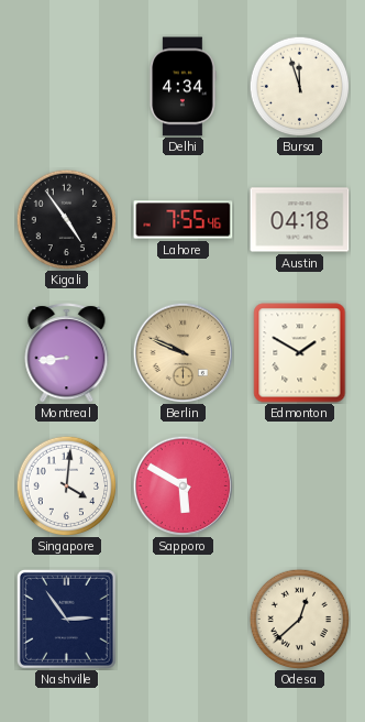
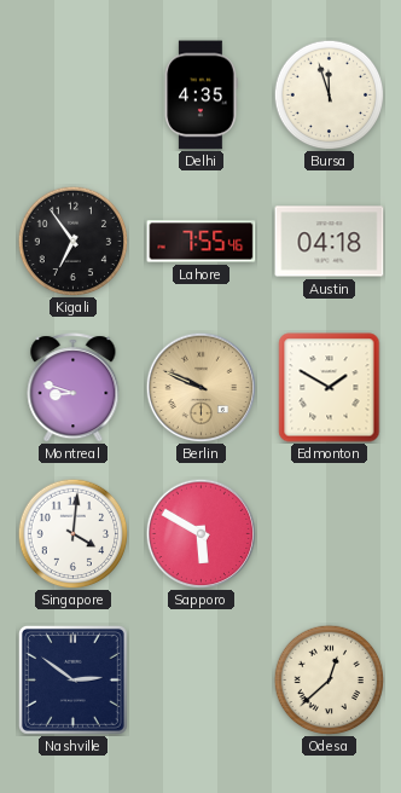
Delhi: 4:34 -> 4:35 (200, 95)
Kigali: 4:54 -> 6:54 (72, 241)
Montreal: 8:44 -> 8:48 (74, 388)
Nashville: 2:54 -> 2:51 (72, 679)
